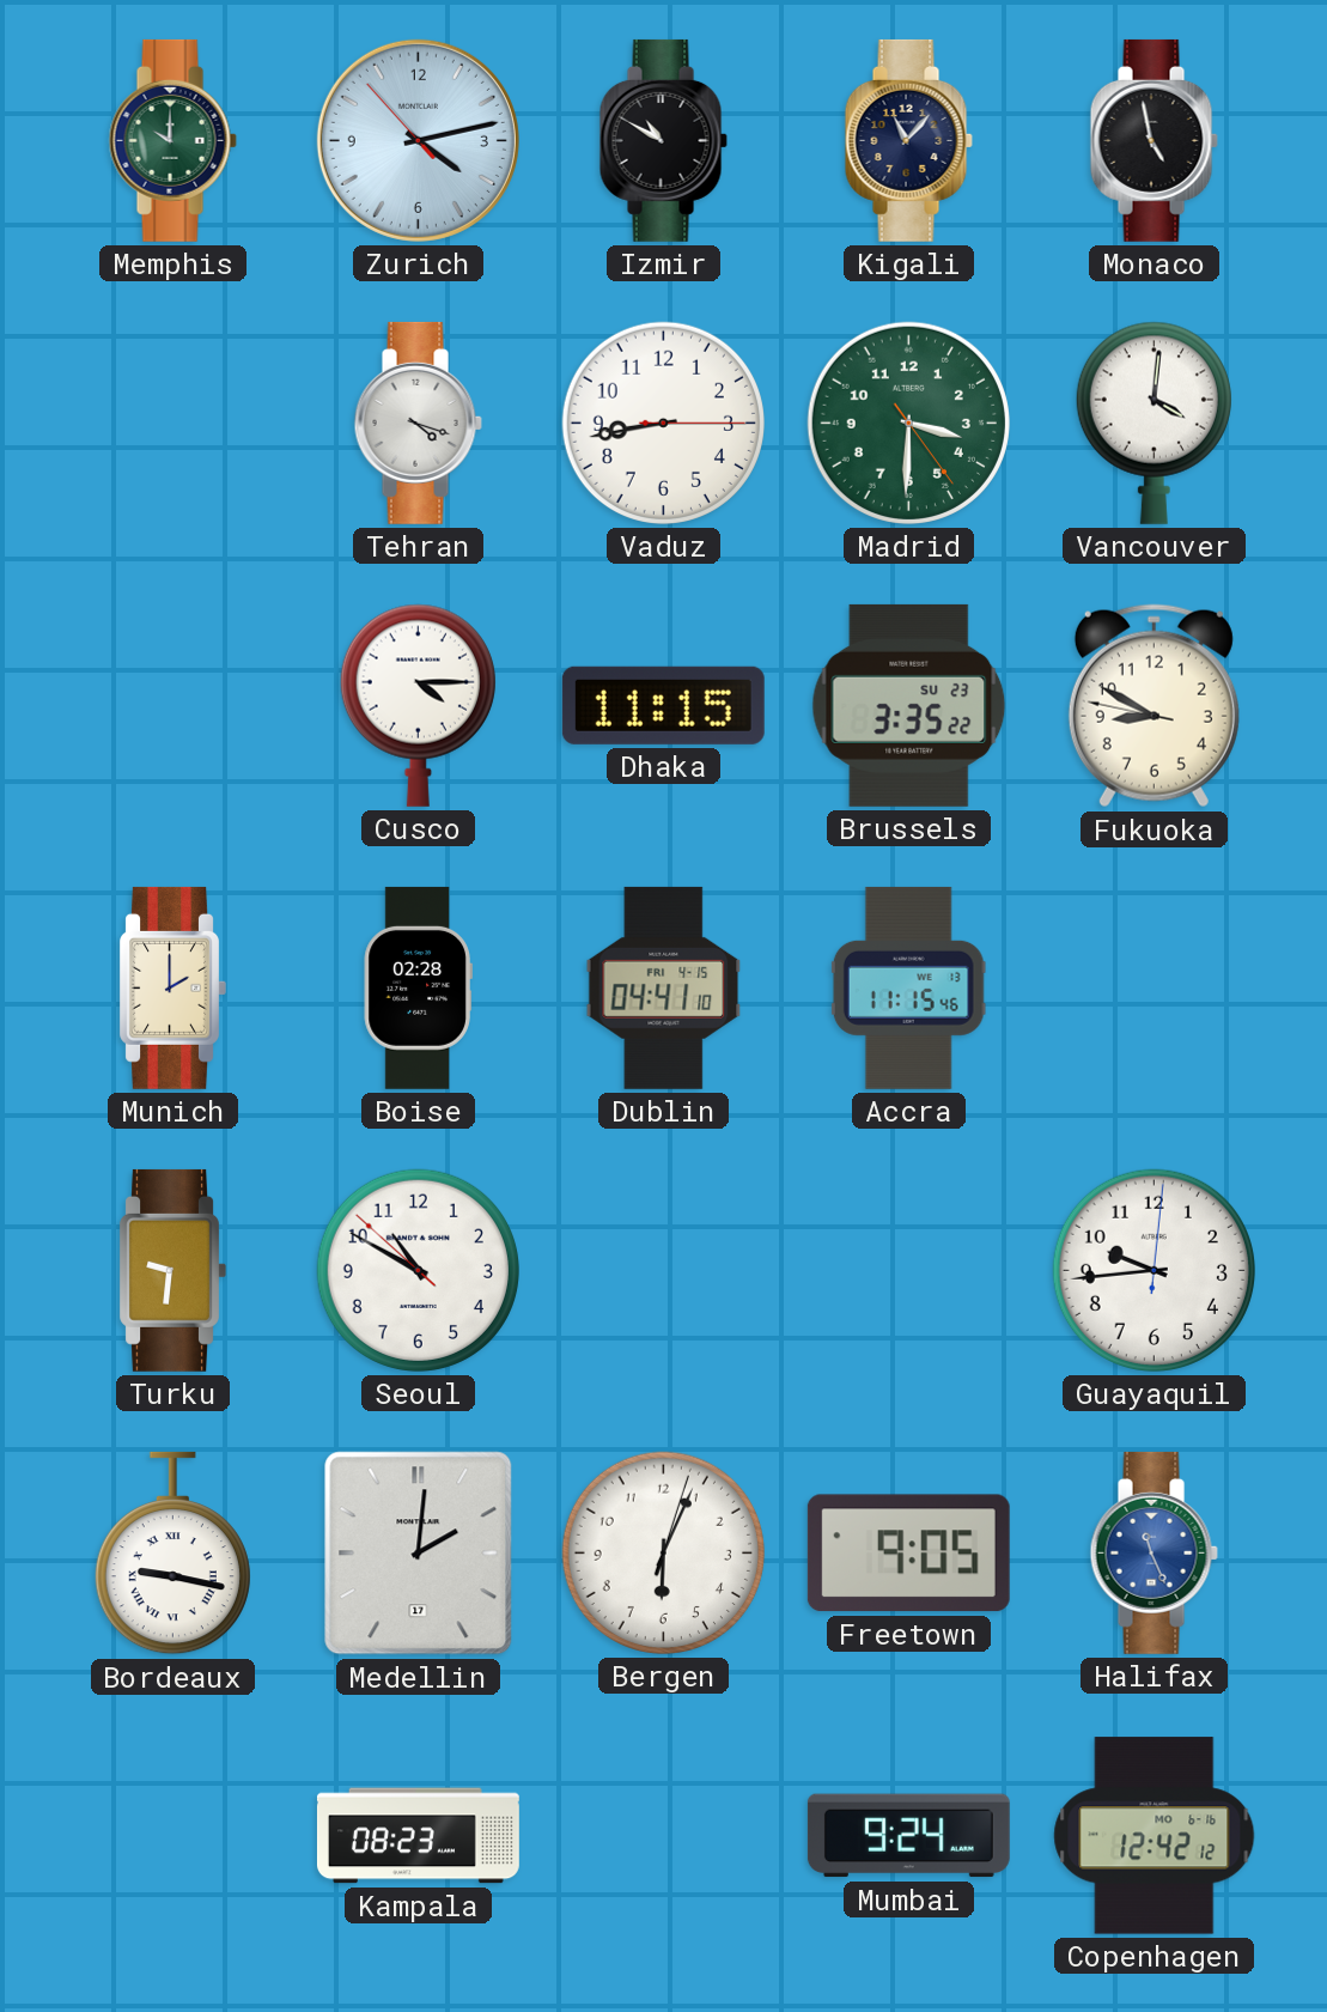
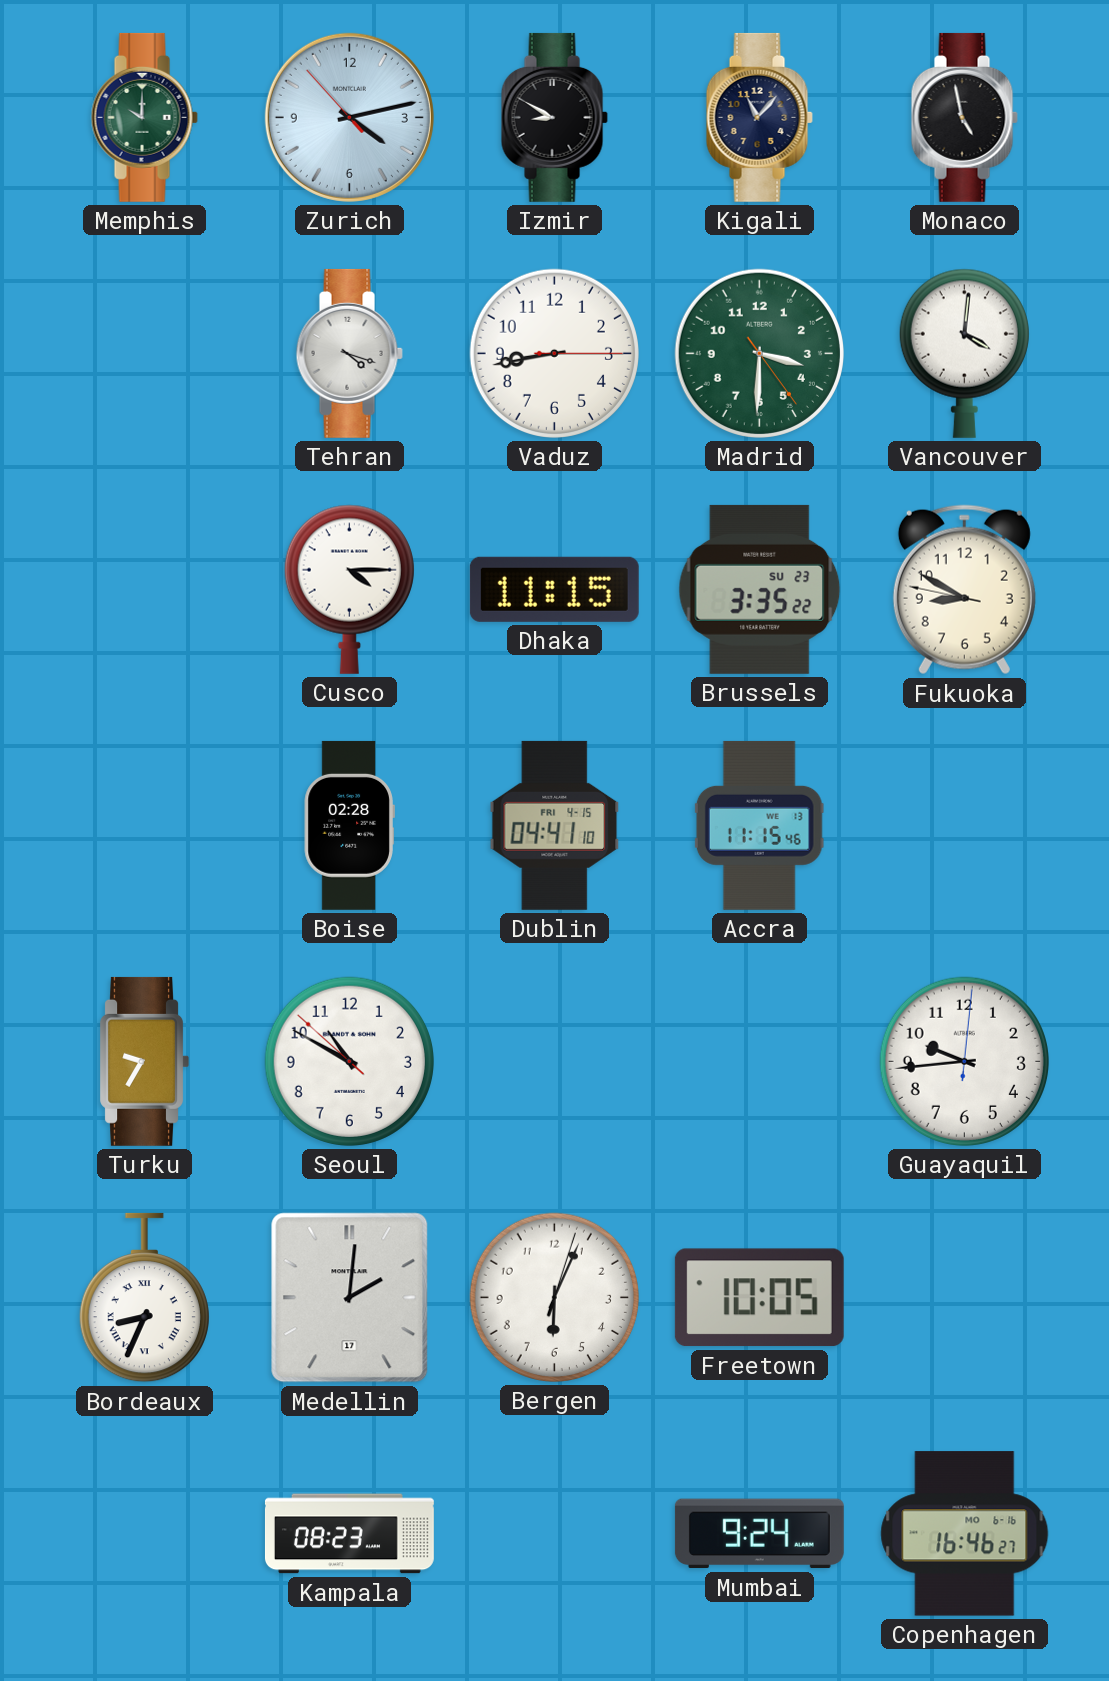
Izmir: 10:50 -> 8:50 (554, 117)
Munich: 2:00 -> none (172, 987)
Turku: 9:31 -> 9:35 (144, 1061)
Bordeaux: 9:17 -> 8:34 (144, 1298)
Freetown: 9:05 -> 10:05 (759, 1298)
Halifax: 11:26 -> none (1153, 1552)
Copenhagen: 12:42 -> 16:46 (965, 1534)
